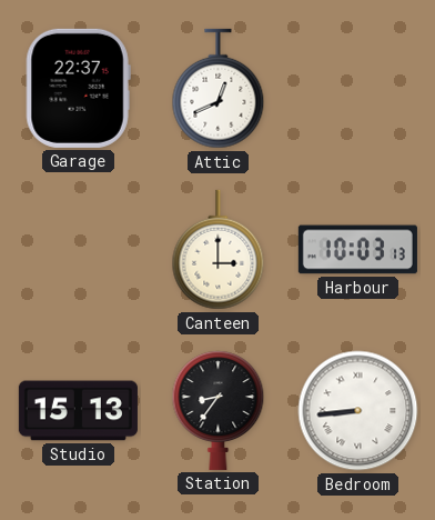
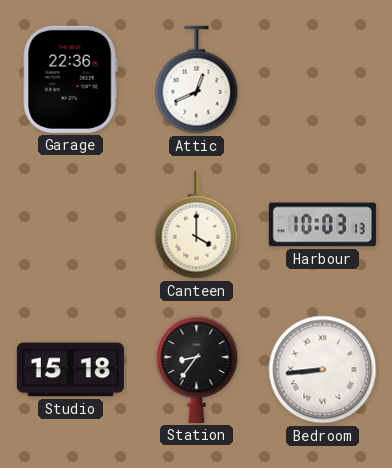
Garage: 22:37 -> 22:36 (70, 79)
Canteen: 3:00 -> 4:00 (197, 225)
Studio: 15:13 -> 15:18 (70, 370)
